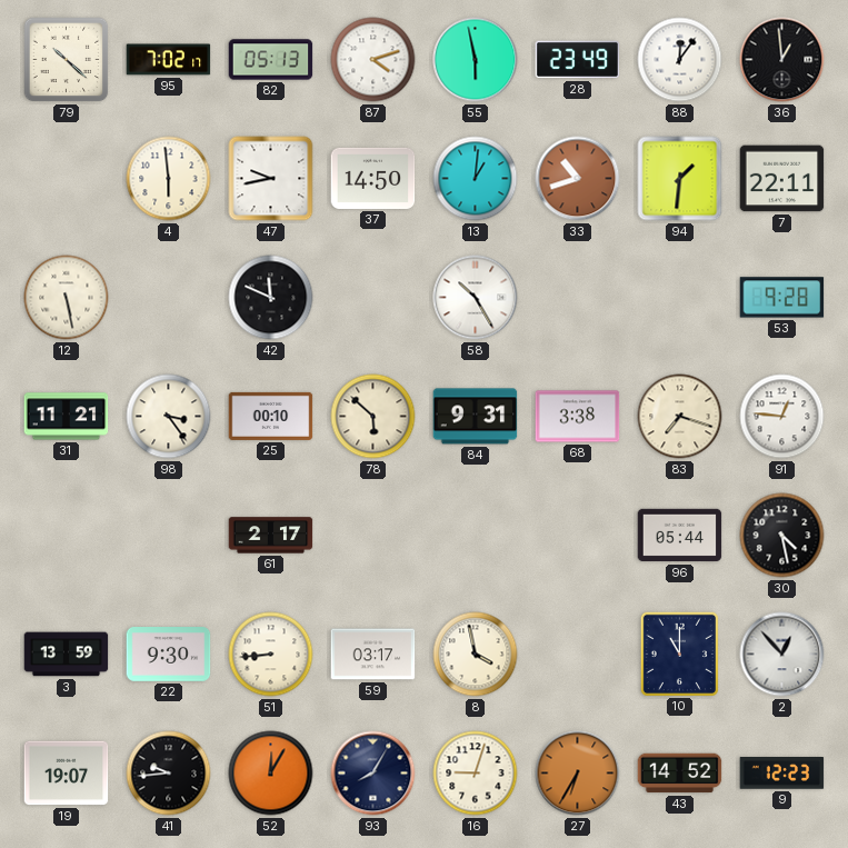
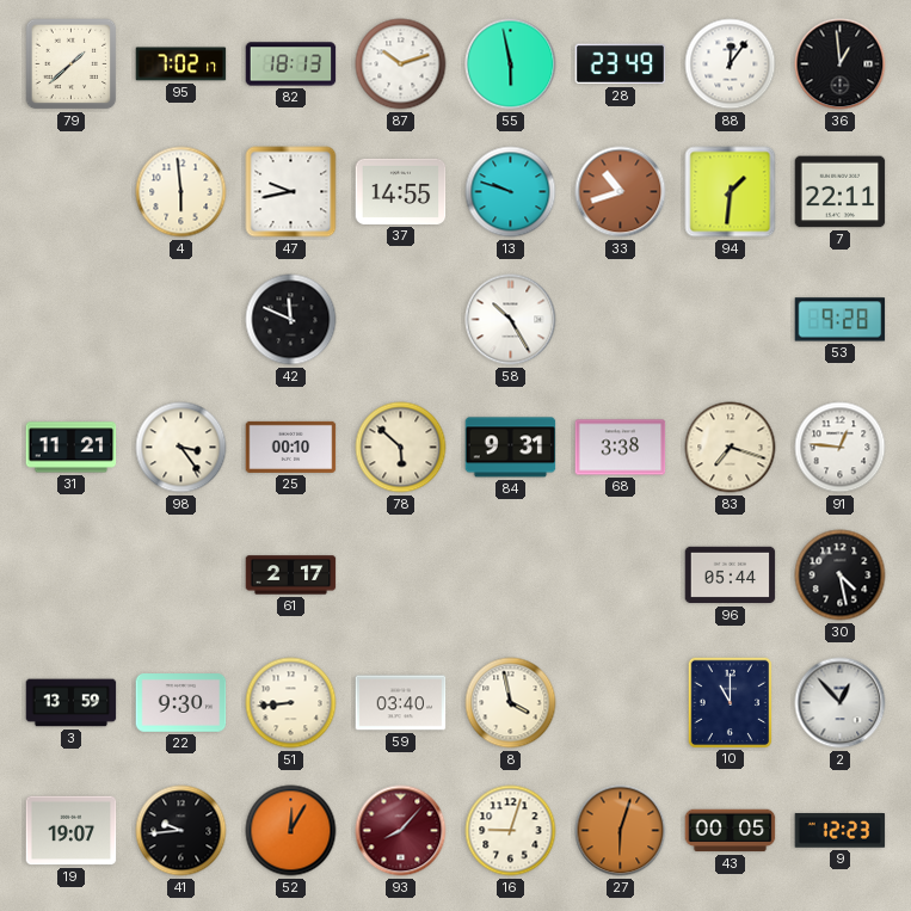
79: 10:22 -> 1:38 (72, 64)
82: 05:13 -> 18:13 (291, 64)
87: 4:12 -> 10:12 (401, 64)
37: 14:50 -> 14:55 (401, 191)
13: 1:01 -> 9:48 (511, 192)
12: 5:28 -> none (67, 298)
59: 03:17 -> 03:40 (401, 703)
93: 8:05 -> 8:07 (401, 831)
93 dial: navy -> burgundy (401, 831)
27: 6:35 -> 6:03 (621, 831)
43: 14:52 -> 00:05 (731, 831)
